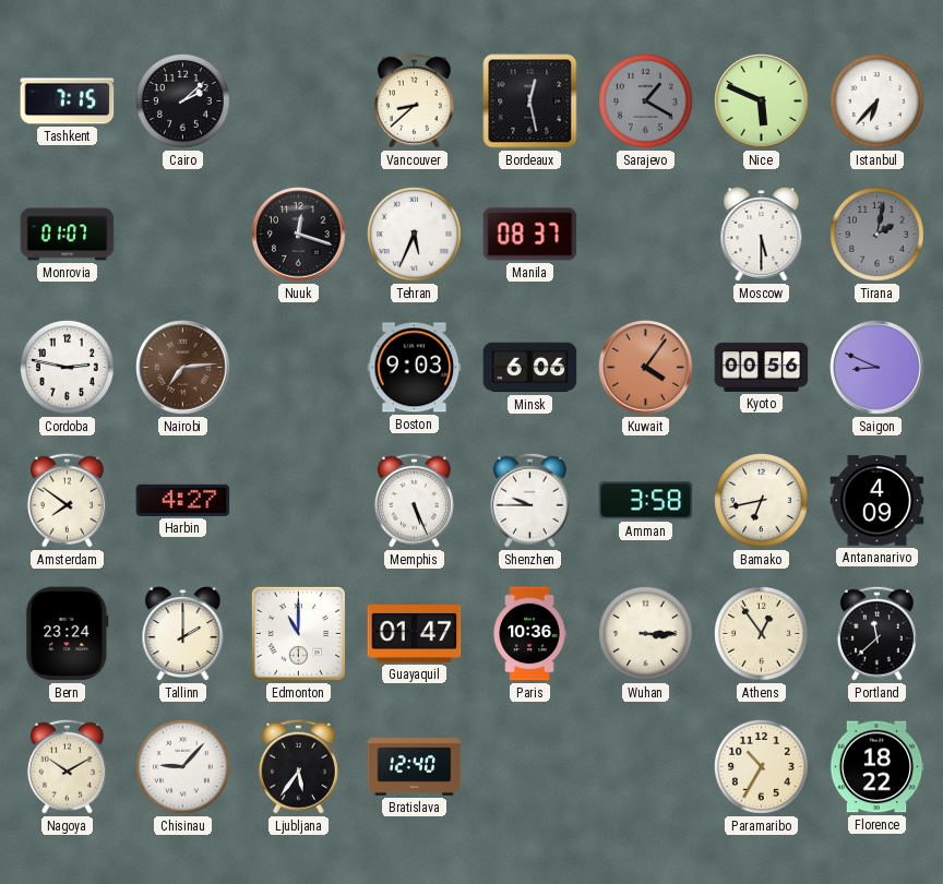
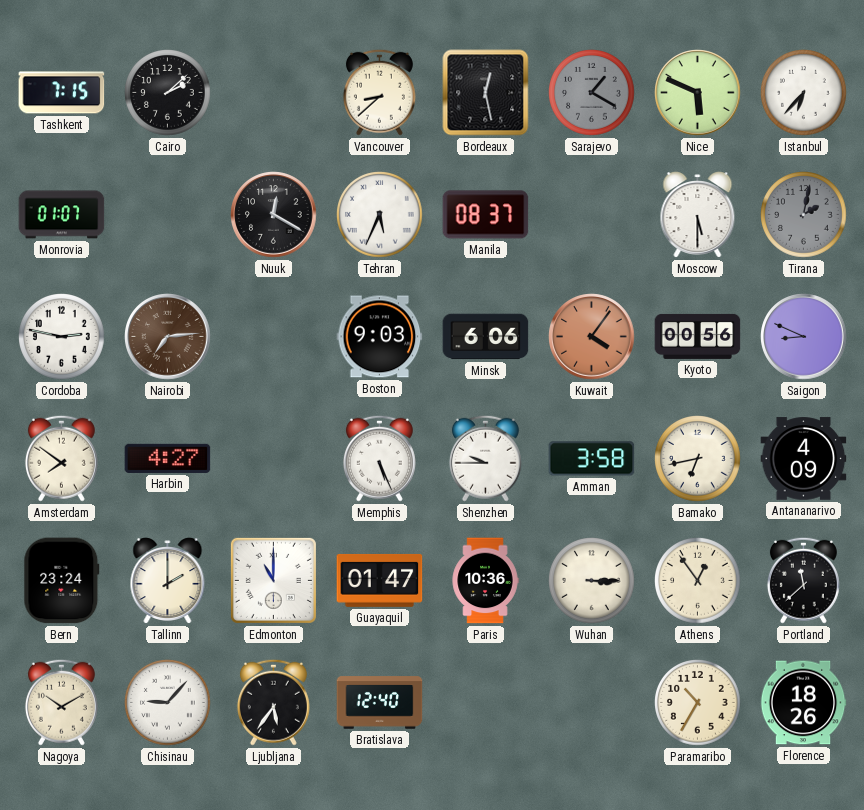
Nuuk: 12:18 -> 12:20 (274, 215)
Florence: 18:22 -> 18:26 (803, 703)
